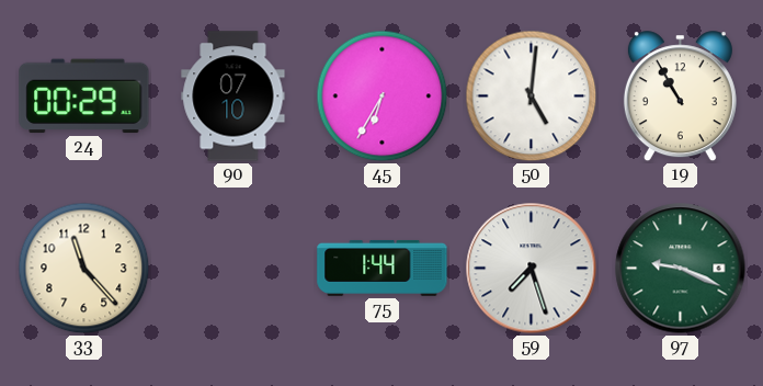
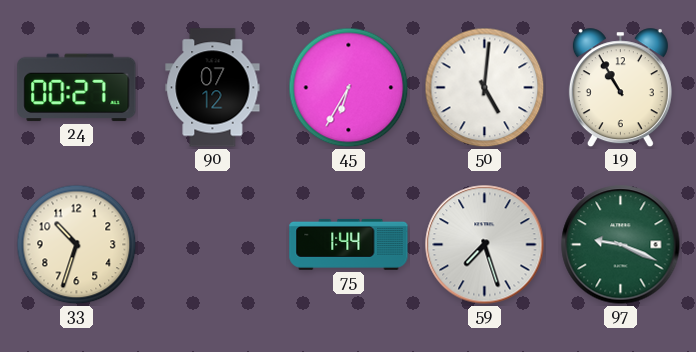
24: 00:29 -> 00:27 (77, 88)
90: 07:10 -> 07:12 (213, 88)
33: 11:23 -> 10:33 (77, 245)
